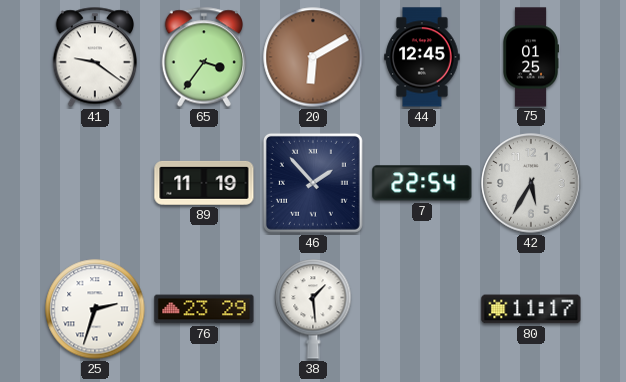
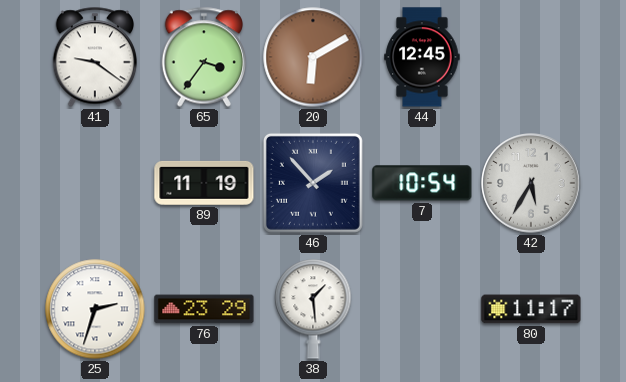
75: 01:25 -> none (531, 57)
7: 22:54 -> 10:54 (422, 183)
